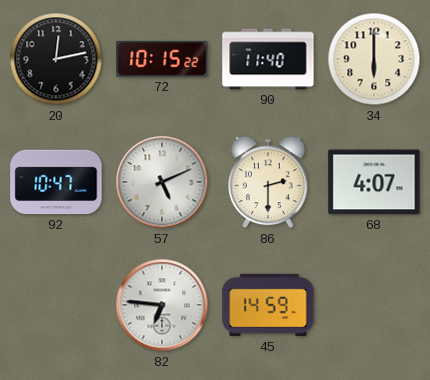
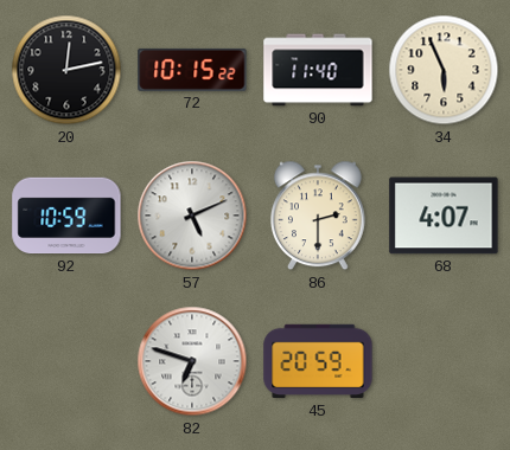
34: 6:00 -> 5:56 (444, 70)
92: 10:47 -> 10:59 (66, 216)
82: 6:46 -> 6:48 (192, 361)
45: 14:59 -> 20:59 (318, 361)
